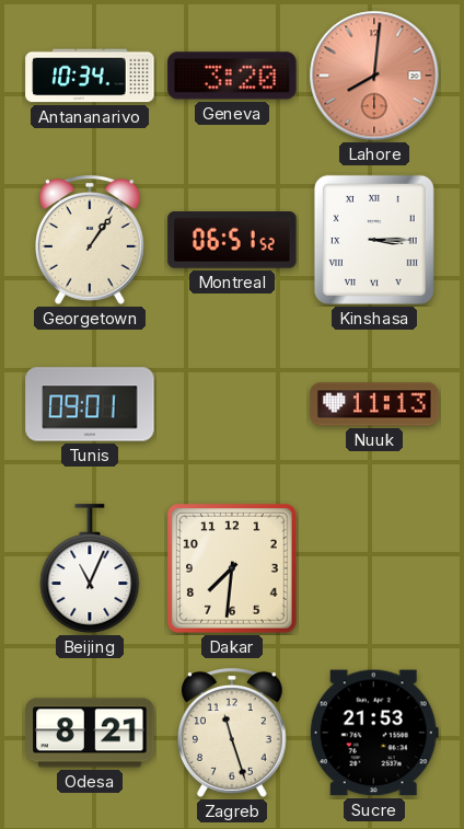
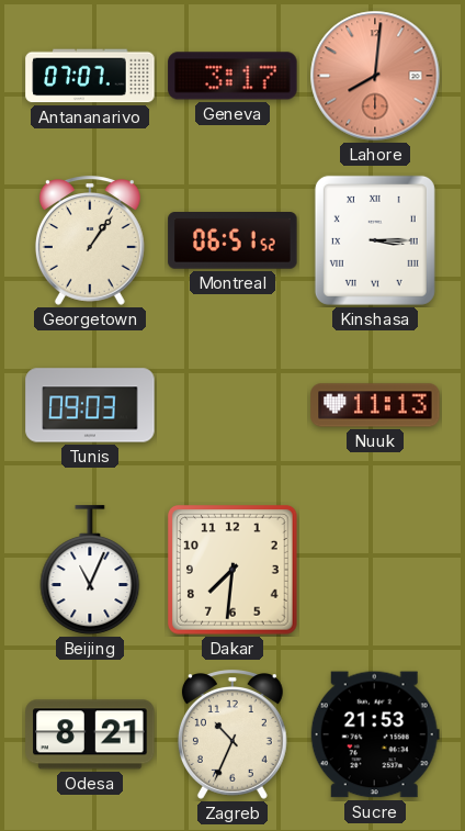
Antananarivo: 10:34 -> 07:07 (90, 76)
Geneva: 3:20 -> 3:17 (232, 76)
Tunis: 09:01 -> 09:03 (90, 405)
Zagreb: 11:27 -> 10:34 (232, 734)
